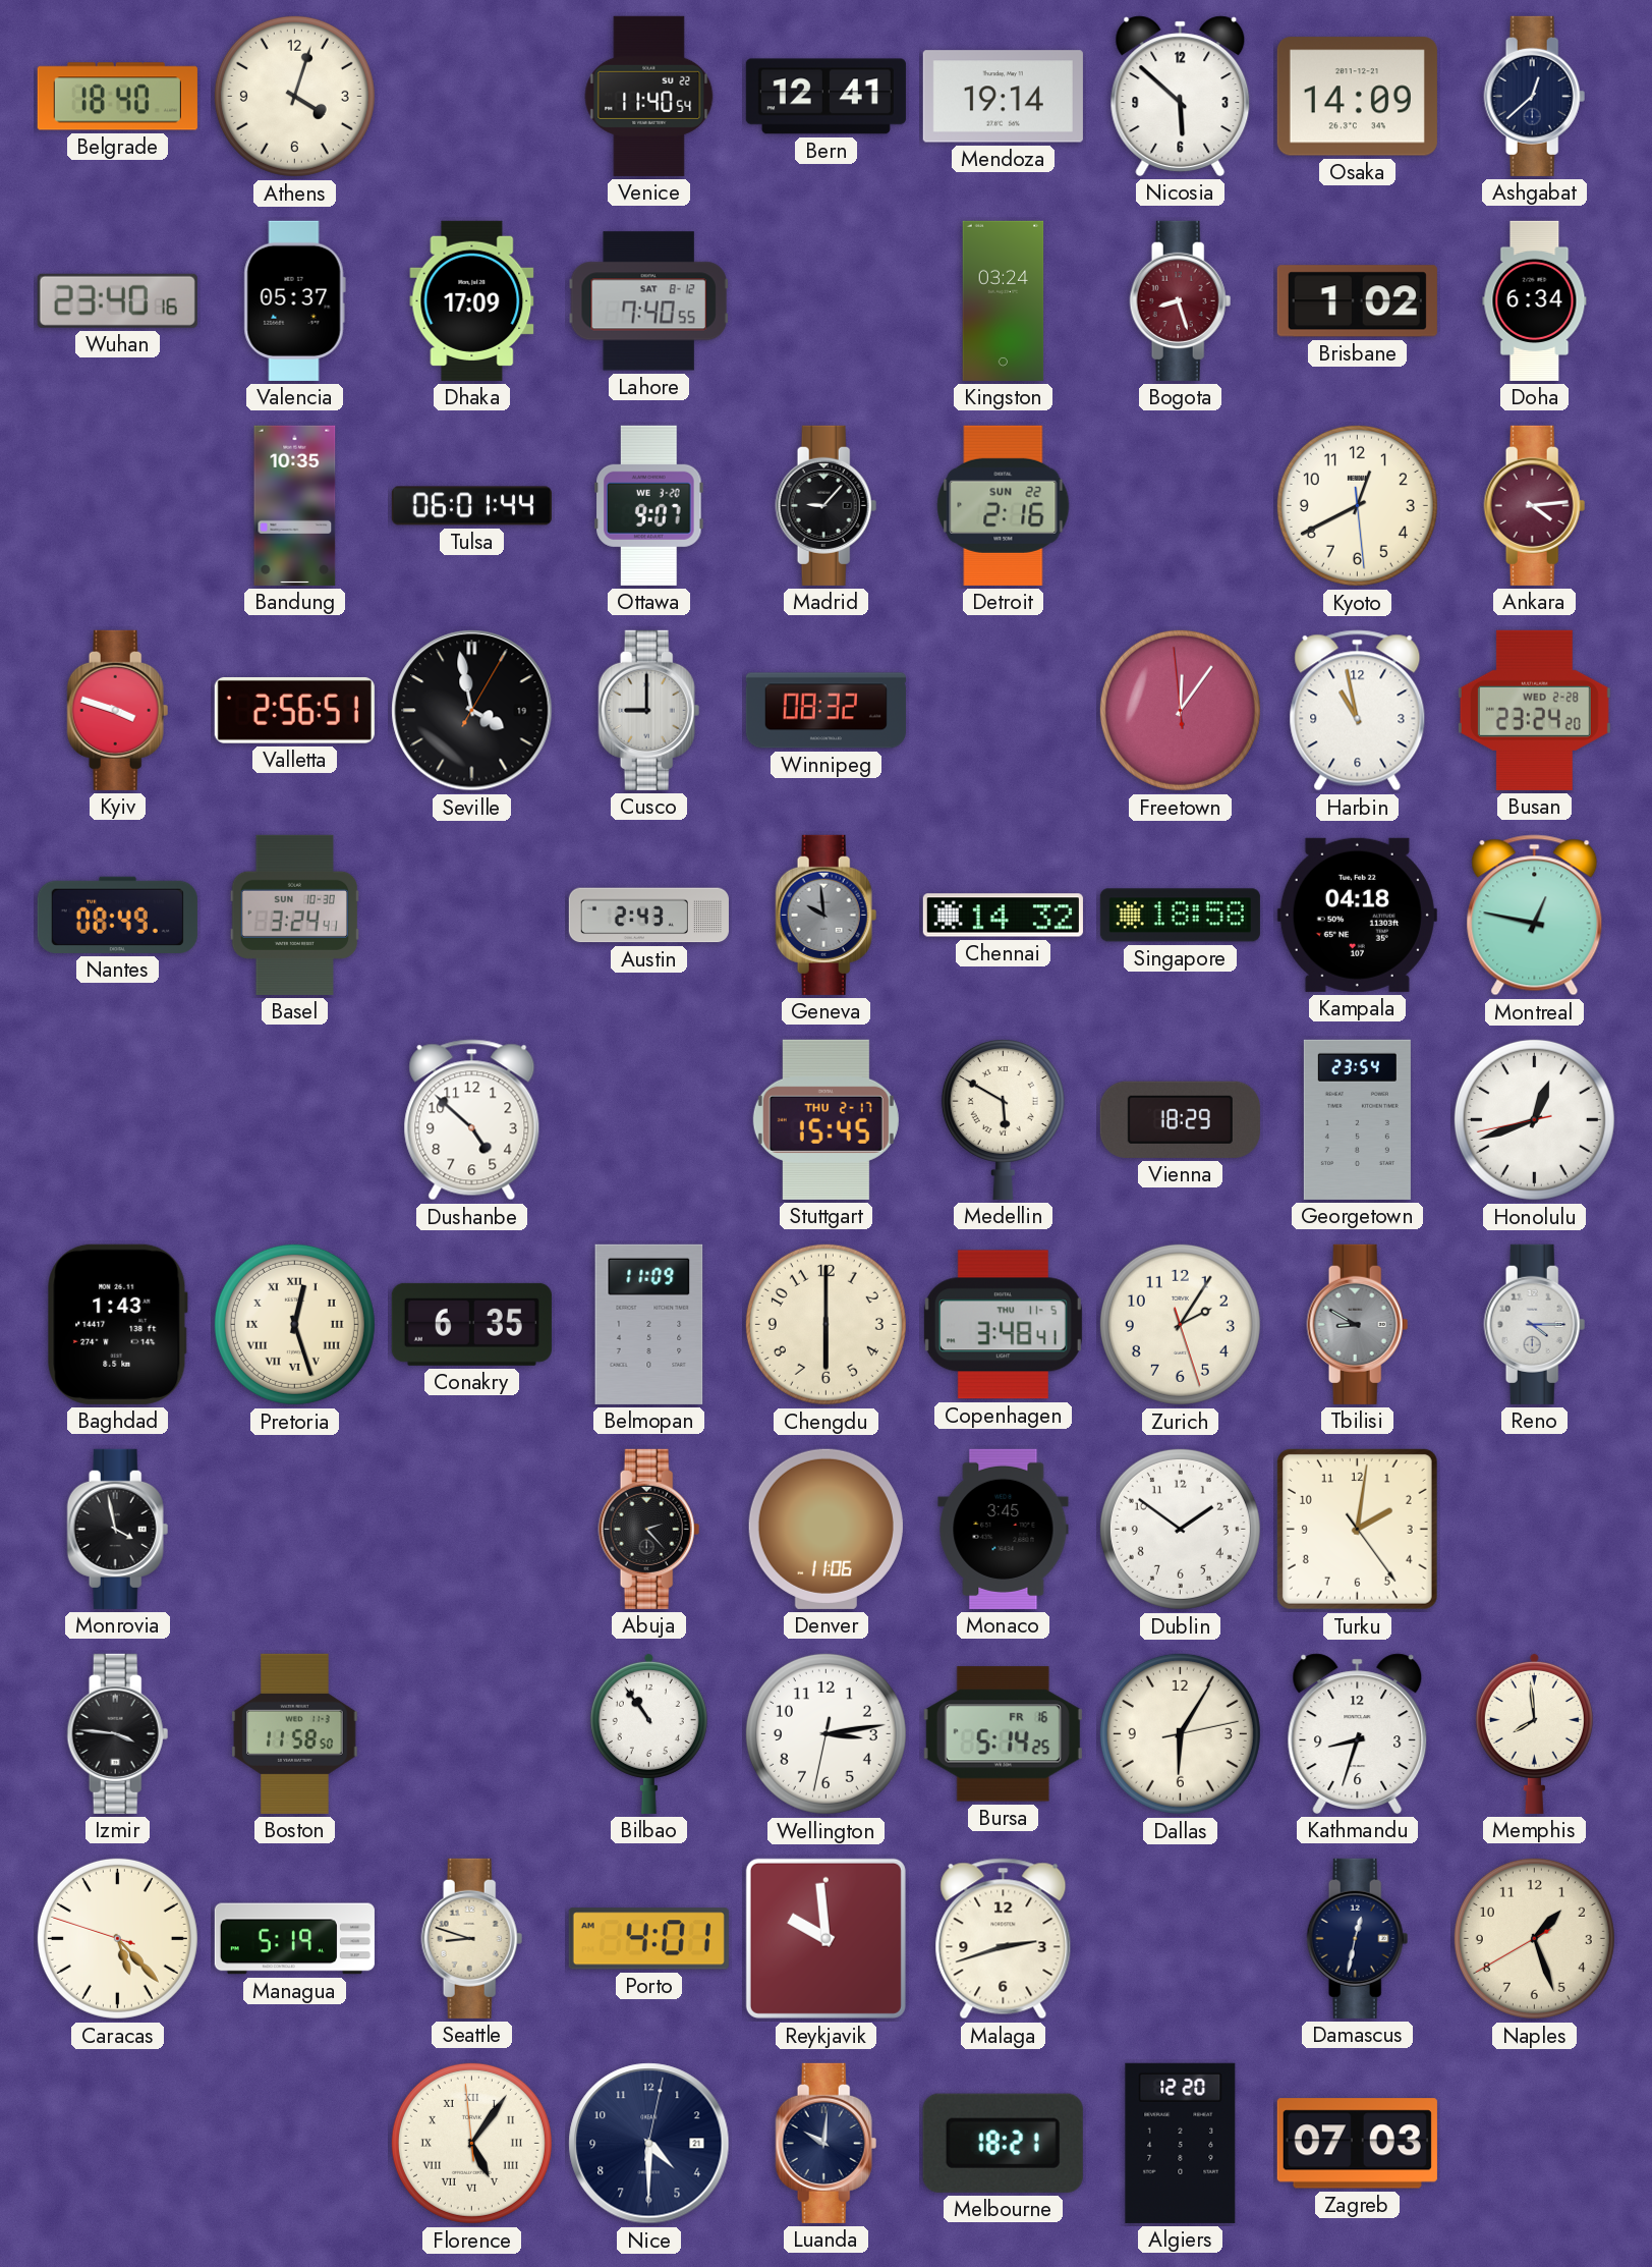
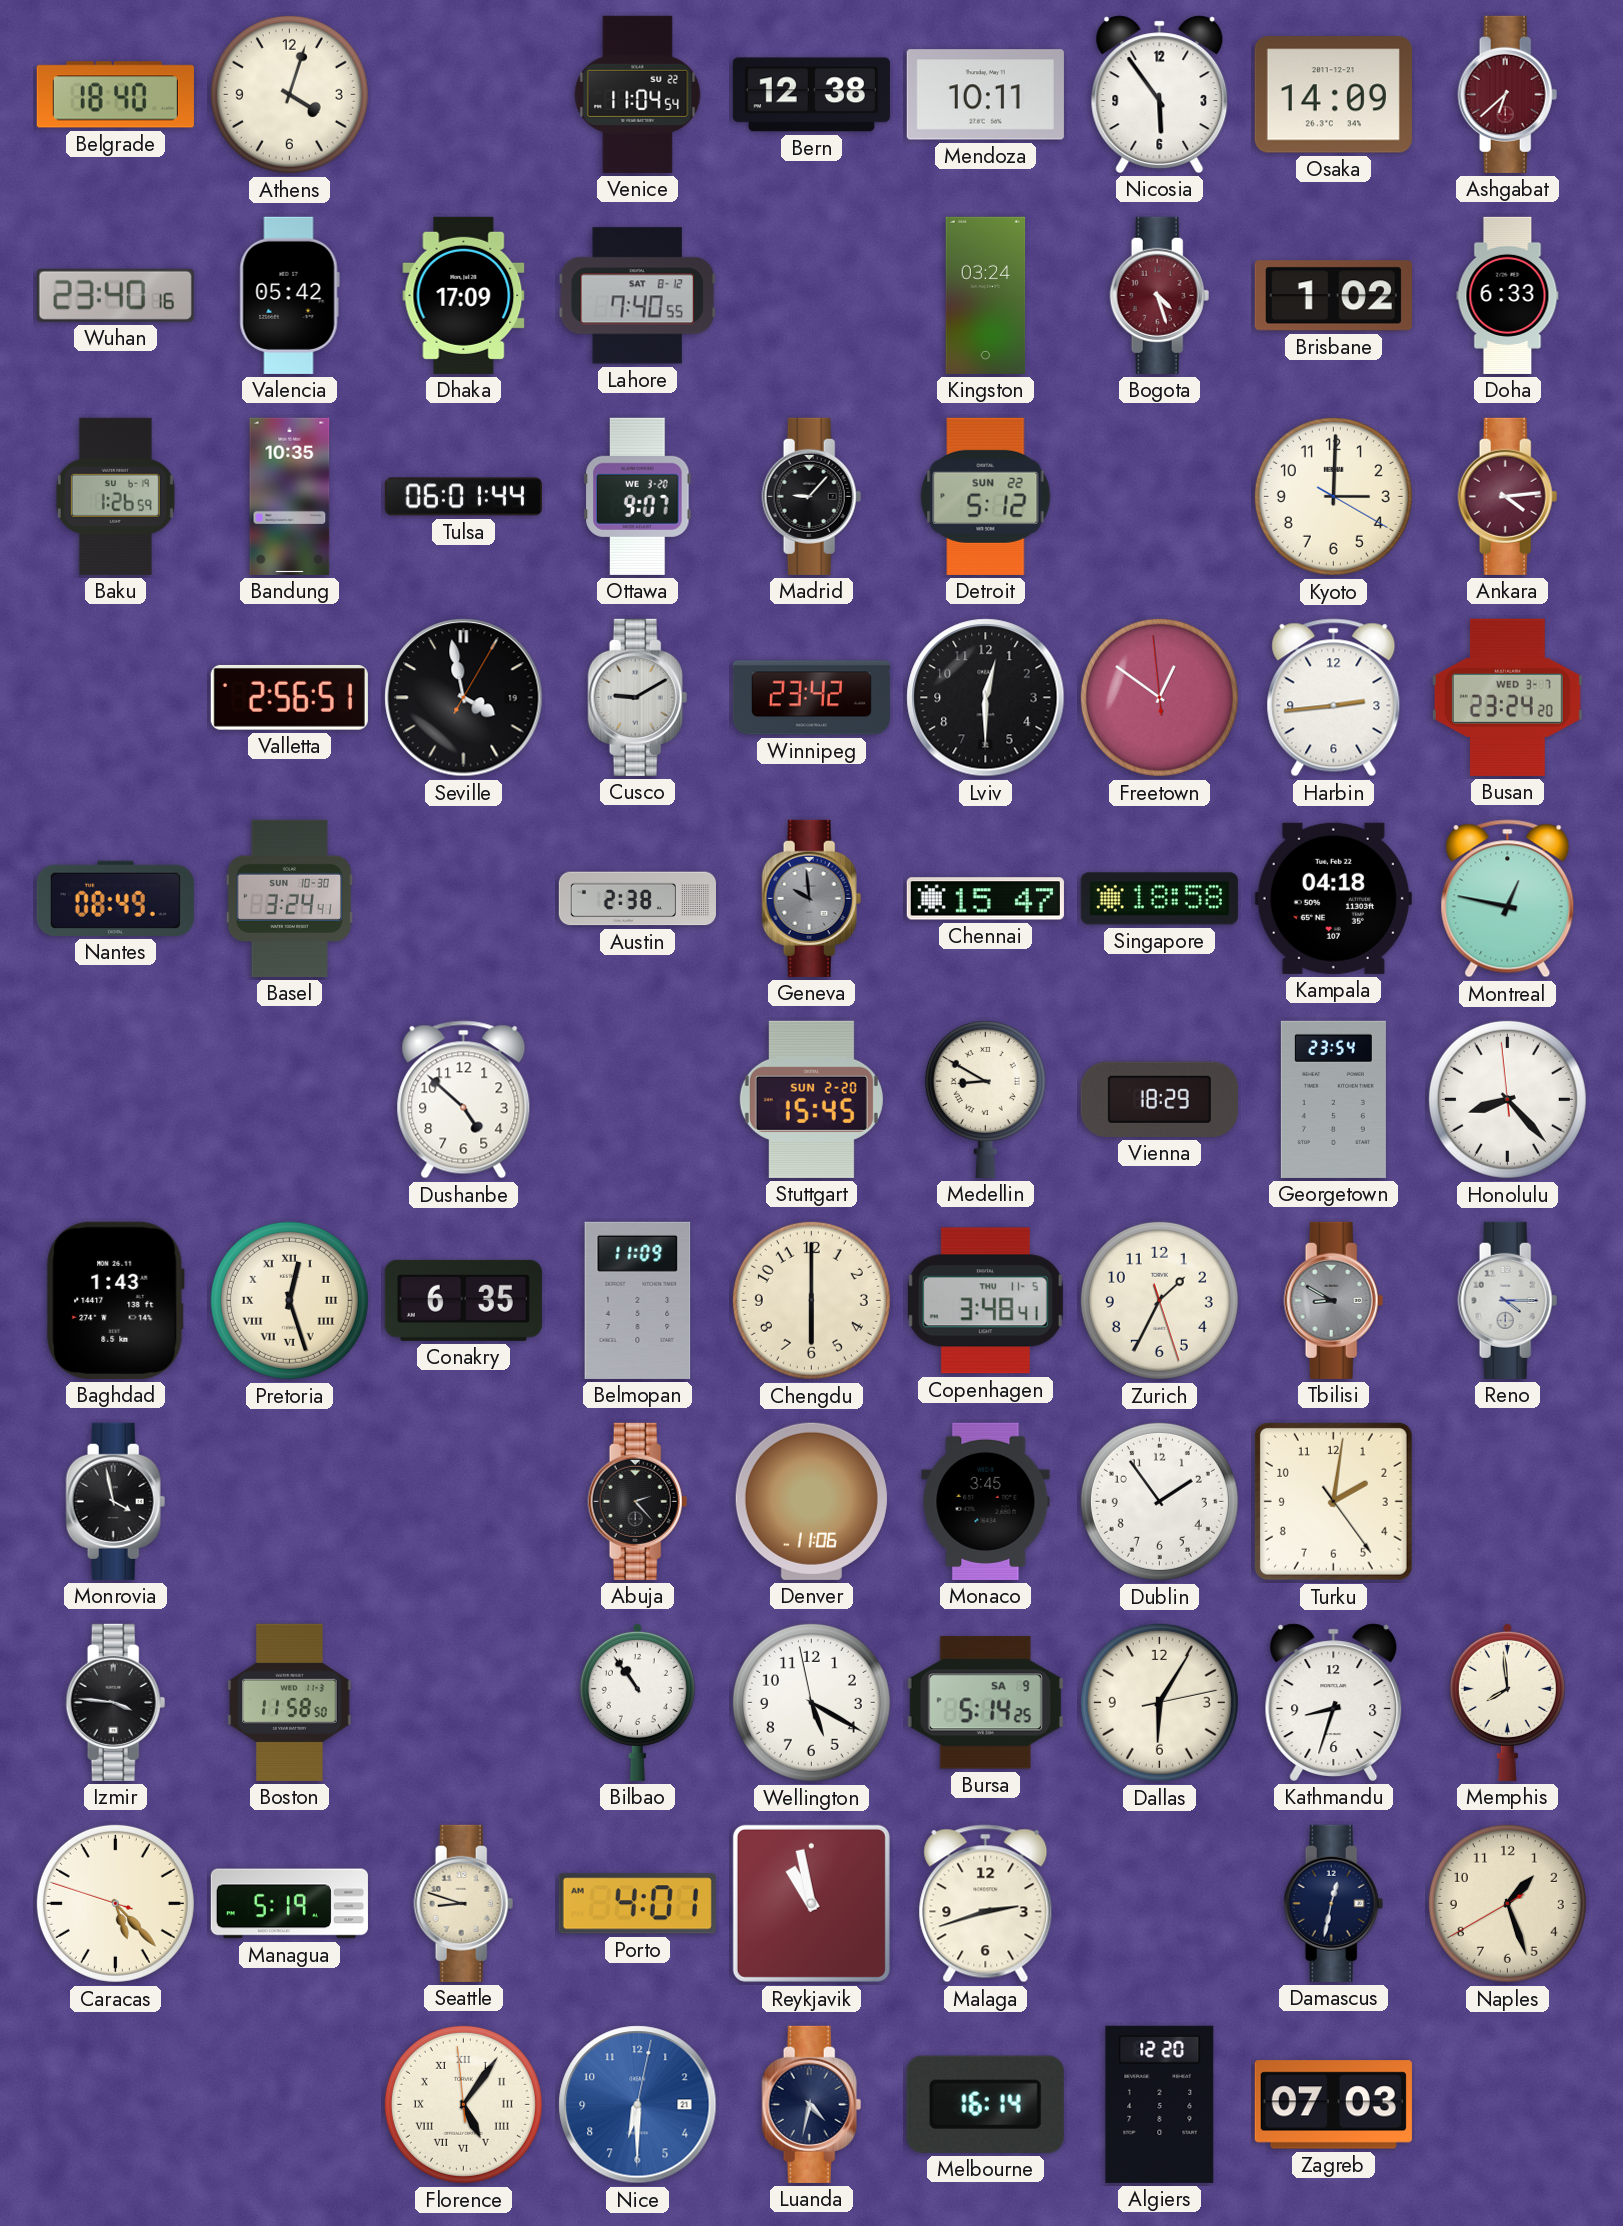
Venice: 11:40 -> 11:04 (638, 94)
Bern: 12:41 -> 12:38 (811, 95)
Mendoza: 19:14 -> 10:11 (985, 95)
Nicosia: 5:52 -> 5:54 (1160, 94)
Ashgabat: 12:38 -> 6:38 (1508, 94)
Ashgabat dial: navy -> burgundy (1508, 94)
Valencia: 05:37 -> 05:42 (289, 295)
Bogota: 8:27 -> 4:27 (1160, 295)
Doha: 6:34 -> 6:33 (1508, 295)
Baku: none -> 1:26 (115, 496)
Detroit: 2:16 -> 5:12 (986, 496)
Kyoto: 12:40 -> 3:00 (1333, 496)
Kyiv: 3:48 -> none (118, 710)
Cusco: 9:00 -> 9:10 (638, 697)
Winnipeg: 08:32 -> 23:42 (811, 698)
Lviv: none -> 12:30 (986, 698)
Freetown: 12:05 -> 12:50 (1159, 697)
Harbin: 10:58 -> 2:44 (1334, 698)
Busan date: WED 2-28 -> WED 3-7 (1507, 697)
Austin: 2:43 -> 2:38 (637, 899)
Chennai: 14:32 -> 15:47 (985, 899)
Stuttgart date: THU 2-17 -> SUN 2-20 (811, 1099)
Medellin: 5:50 -> 8:50 (985, 1099)
Honolulu: 12:41 -> 8:22 (1507, 1099)
Zurich: 2:05 -> 1:34 (1159, 1300)
Dublin: 1:51 -> 1:54 (1159, 1501)
Wellington: 3:13 -> 5:19 (811, 1702)
Bursa date: FR 16 -> SA 9 (985, 1703)
Reykjavik: 9:59 -> 10:58 (811, 1903)
Nice: 4:30 -> 6:30 (638, 2105)
Nice dial: navy -> blue (638, 2105)
Luanda: 10:01 -> 4:32 (812, 2104)
Melbourne: 18:21 -> 16:14 (985, 2104)
